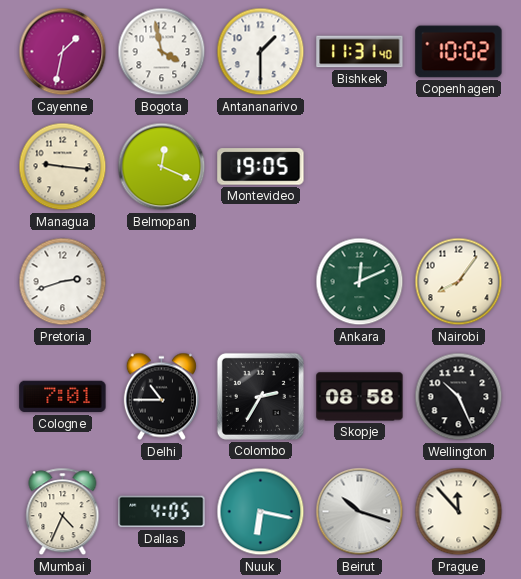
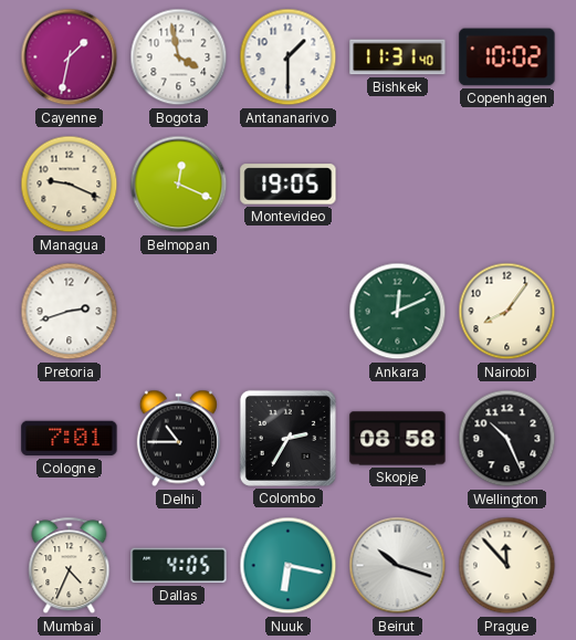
Managua: 9:16 -> 9:19 (70, 185)
